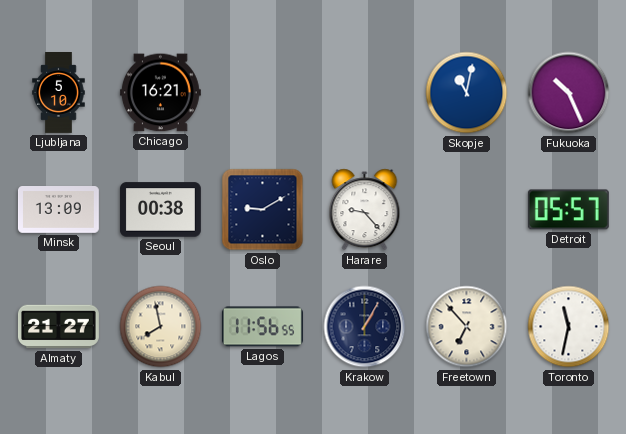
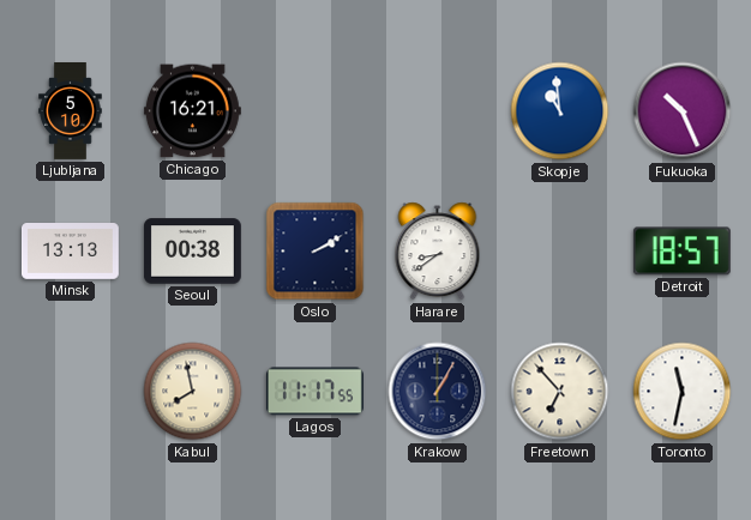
Skopje: 11:02 -> 10:59 (560, 111)
Minsk: 13:09 -> 13:13 (70, 252)
Oslo: 9:10 -> 2:10 (316, 252)
Harare: 9:23 -> 8:39 (438, 252)
Detroit: 05:57 -> 18:57 (681, 252)
Almaty: 21:27 -> none (58, 327)
Lagos: 11:56 -> 11:17 (314, 392)
